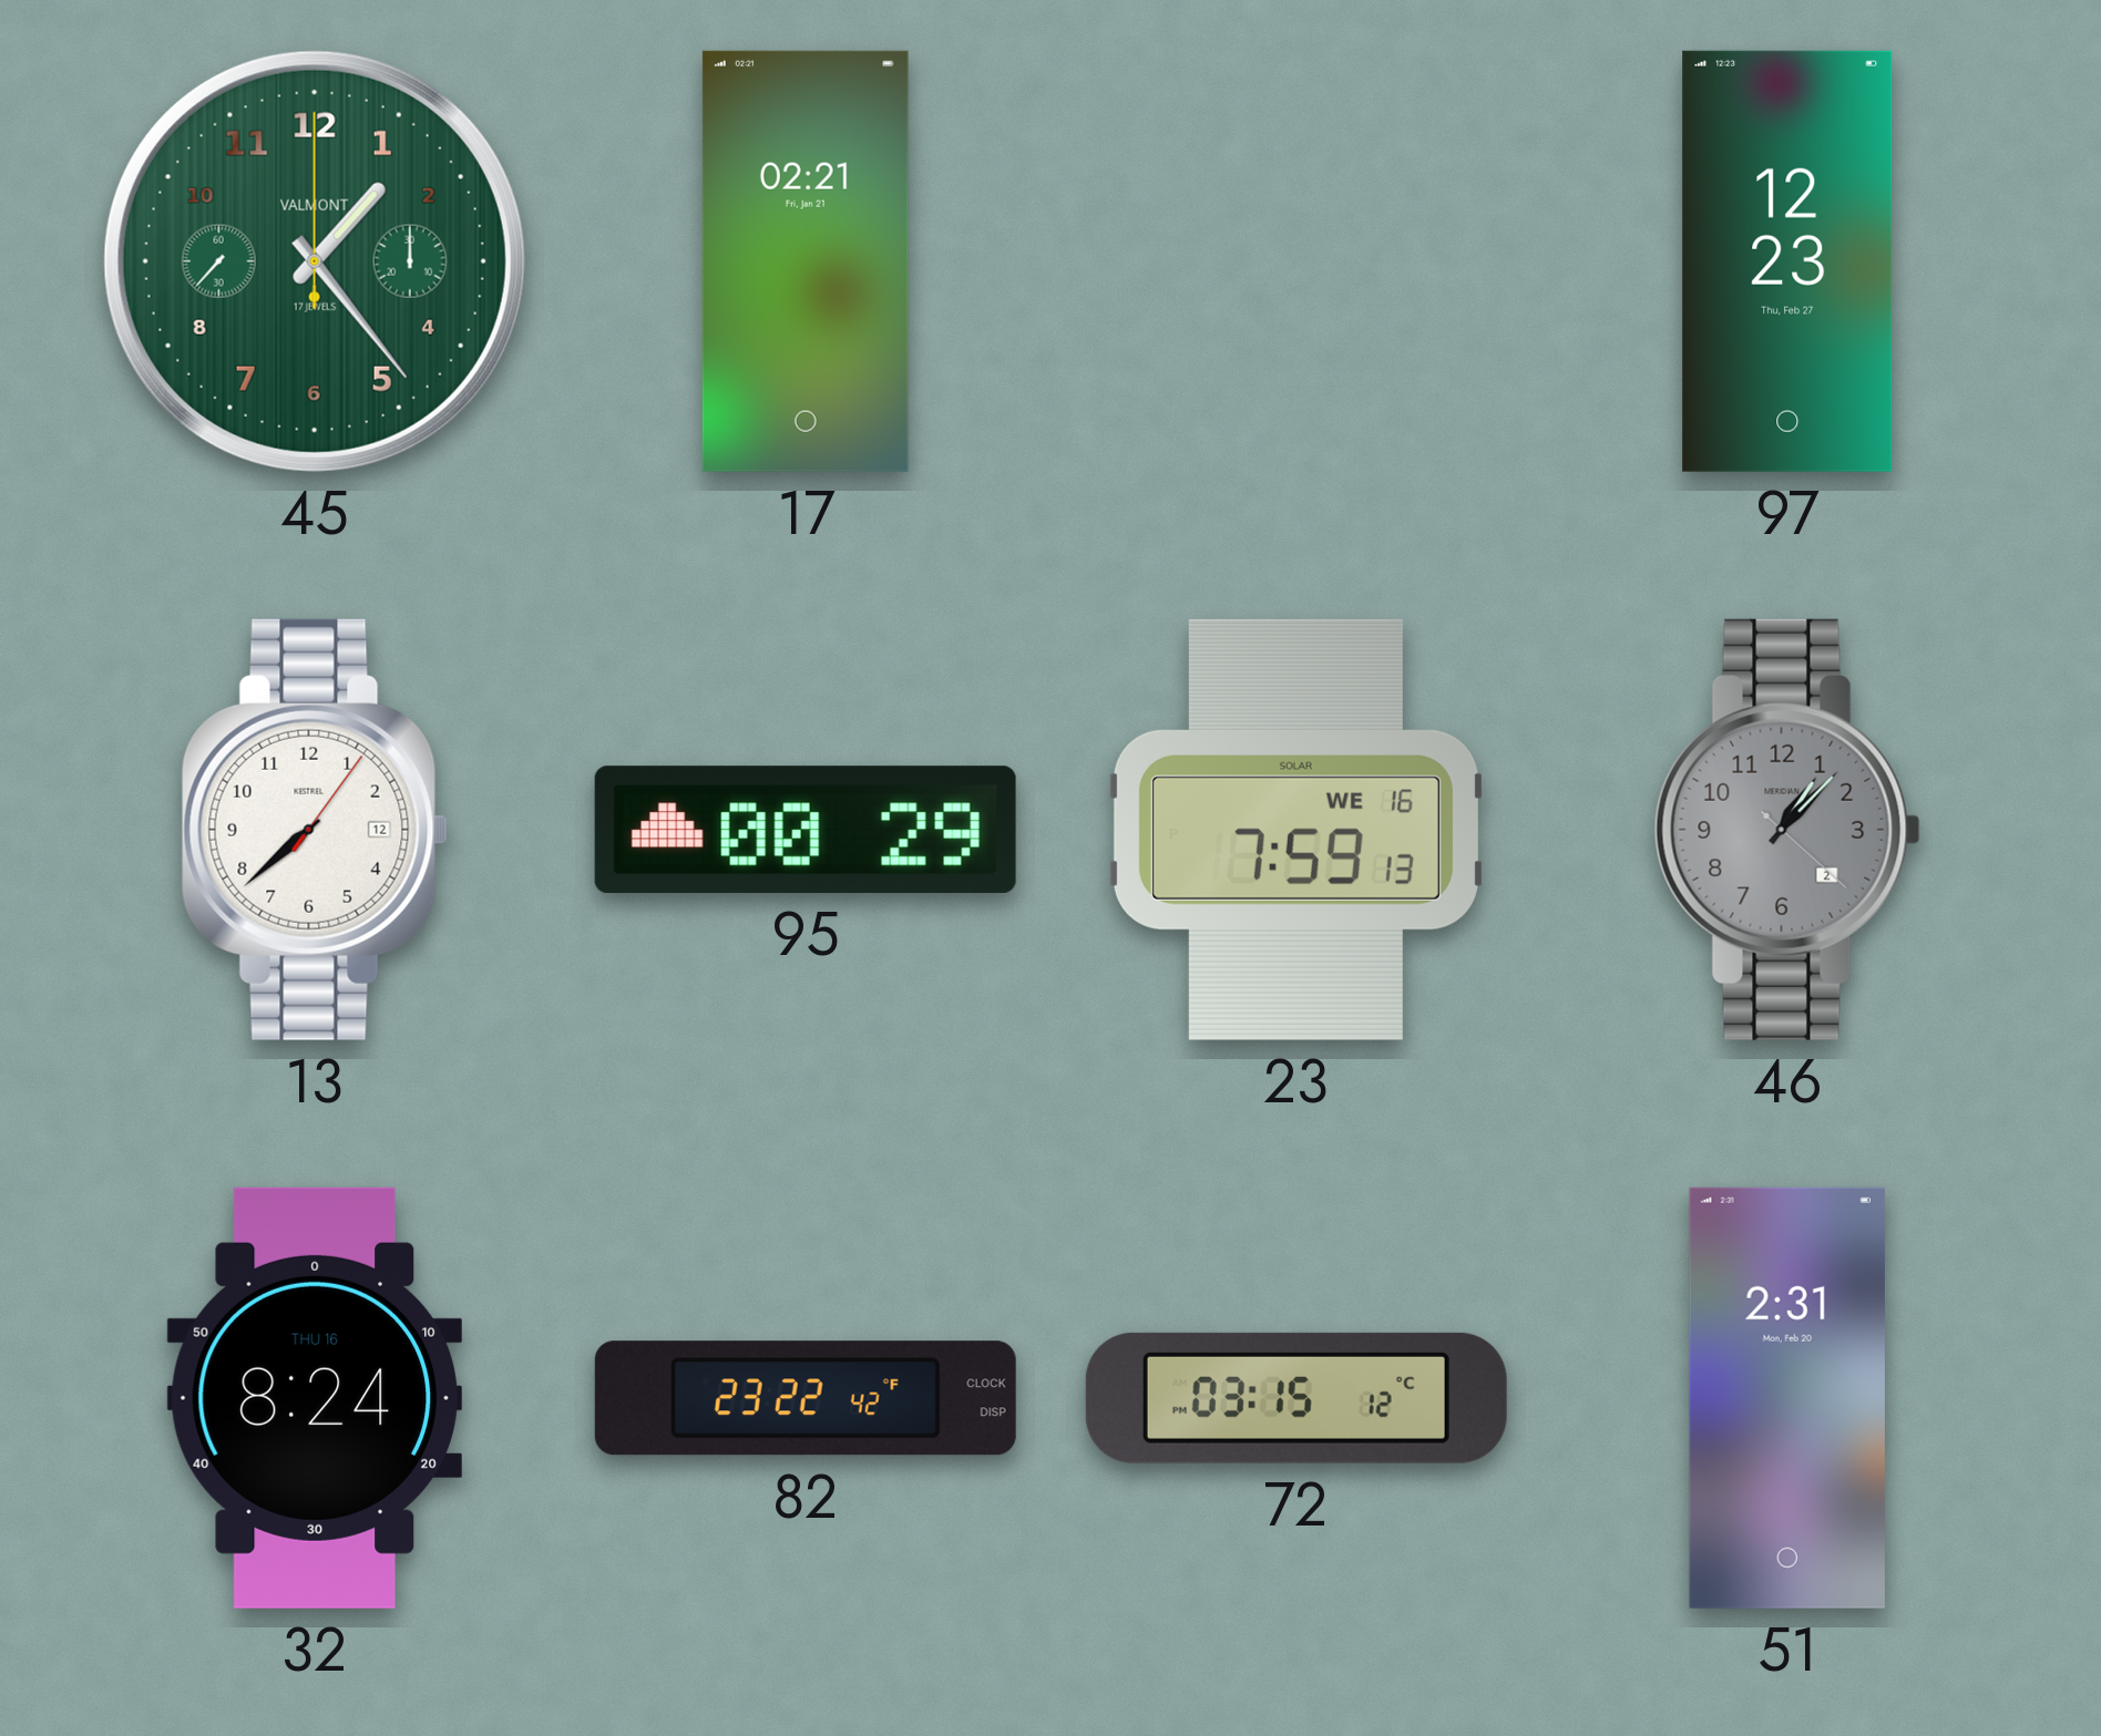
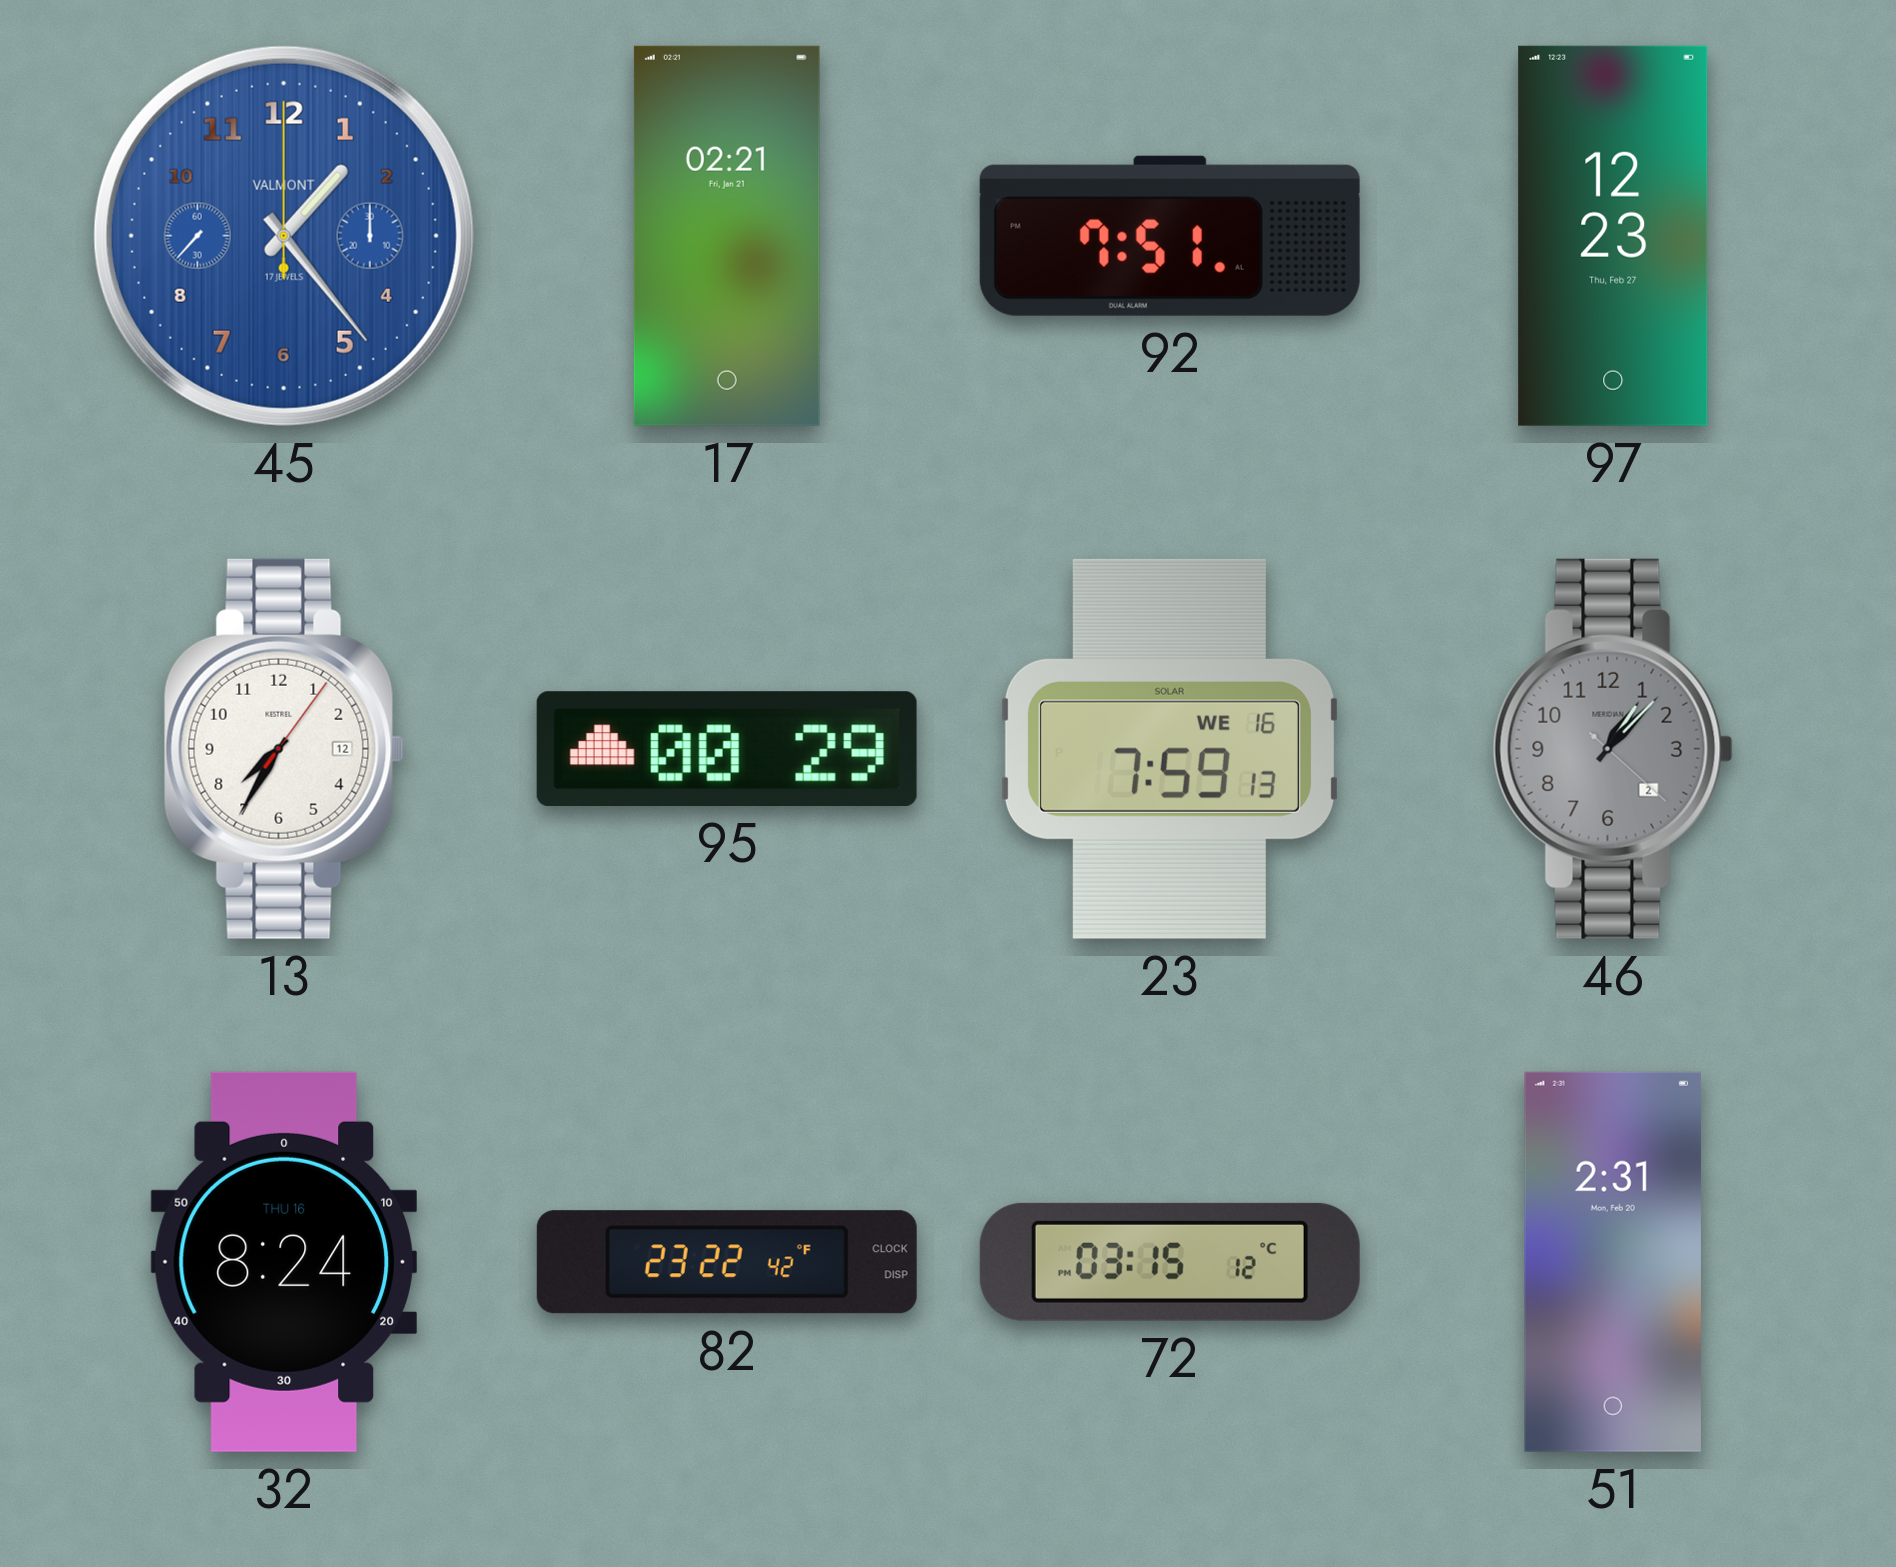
45 dial: green -> blue (284, 236)
92: none -> 7:51 (1170, 236)
13: 7:38 -> 7:35 (284, 749)
